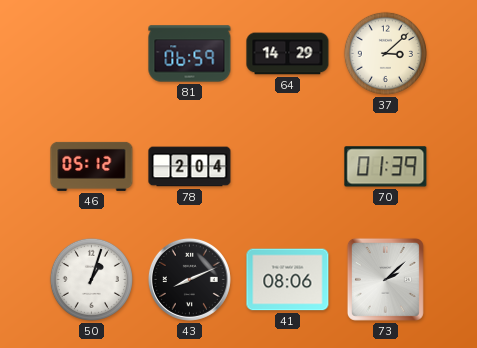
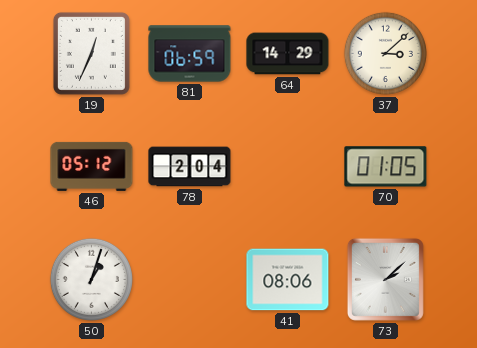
19: none -> 12:34 (91, 53)
70: 01:39 -> 01:05 (386, 167)
43: 8:11 -> none (189, 279)
